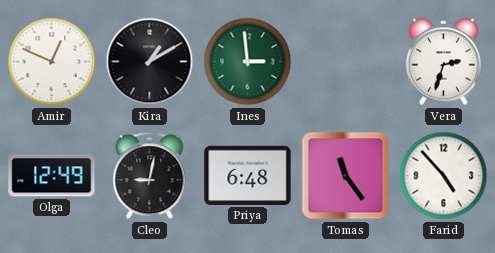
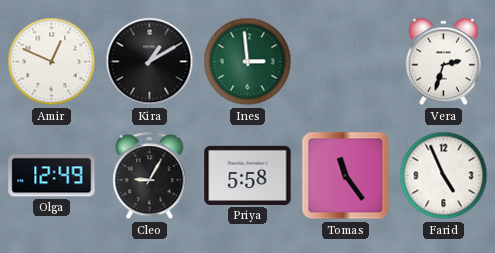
Cleo: 9:02 -> 9:05 (150, 176)
Priya: 6:48 -> 5:58 (248, 175)
Farid: 4:53 -> 4:56 (444, 176)
